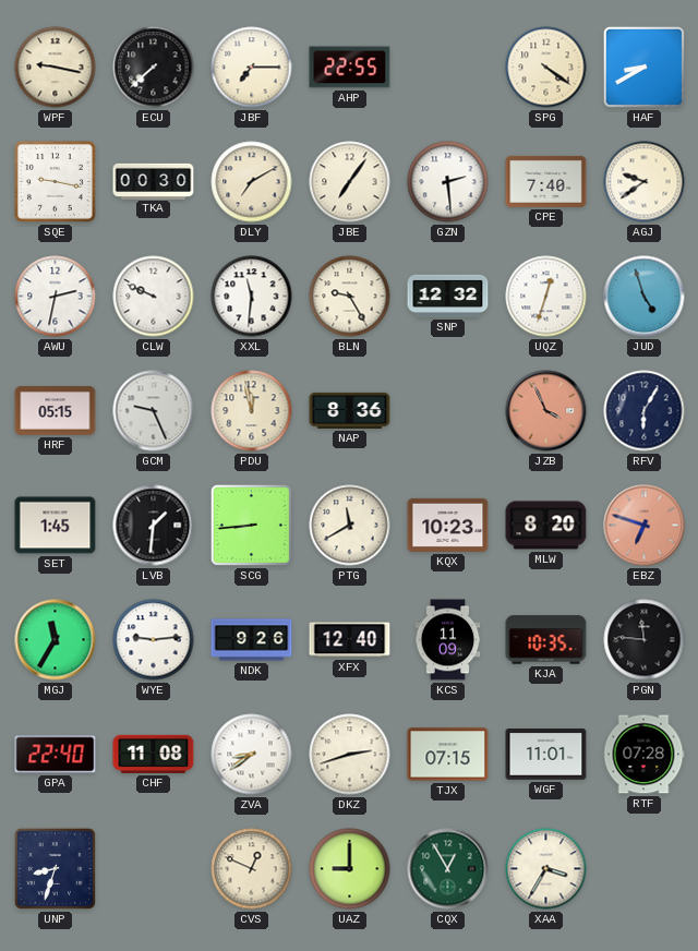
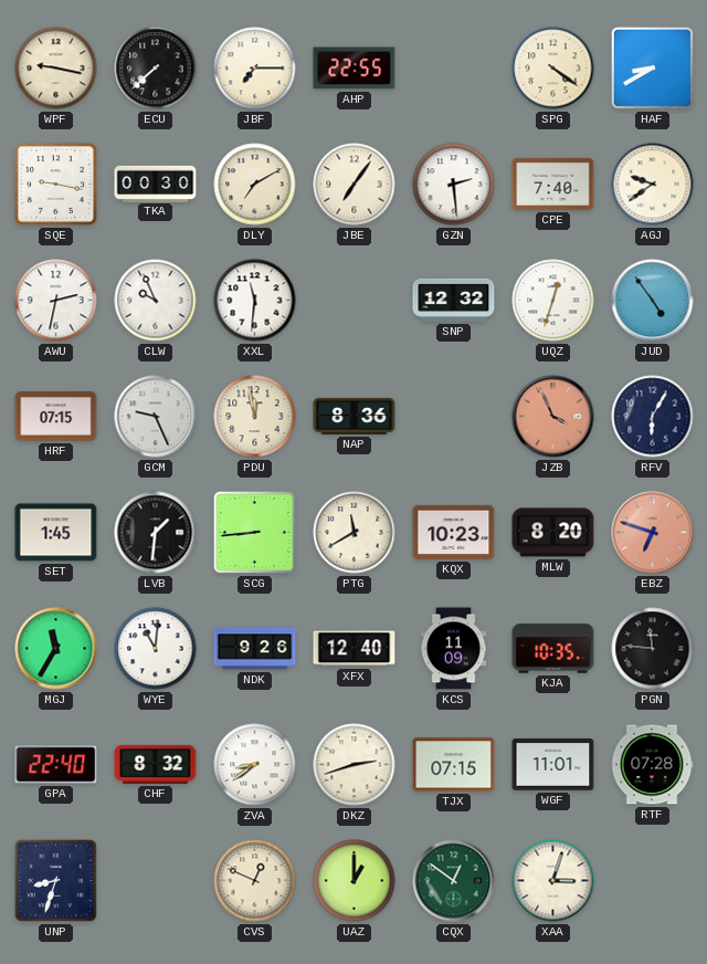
CLW: 9:49 -> 9:56 (156, 301)
BLN: 9:25 -> none (350, 297)
JUD: 4:57 -> 4:54 (653, 301)
HRF: 05:15 -> 07:15 (56, 417)
WYE: 9:14 -> 11:01 (156, 649)
CHF: 11:08 -> 8:32 (156, 764)
UAZ: 9:00 -> 1:00 (355, 881)
CQX: 12:55 -> 12:51 (454, 881)
XAA: 3:35 -> 3:03 (553, 881)
